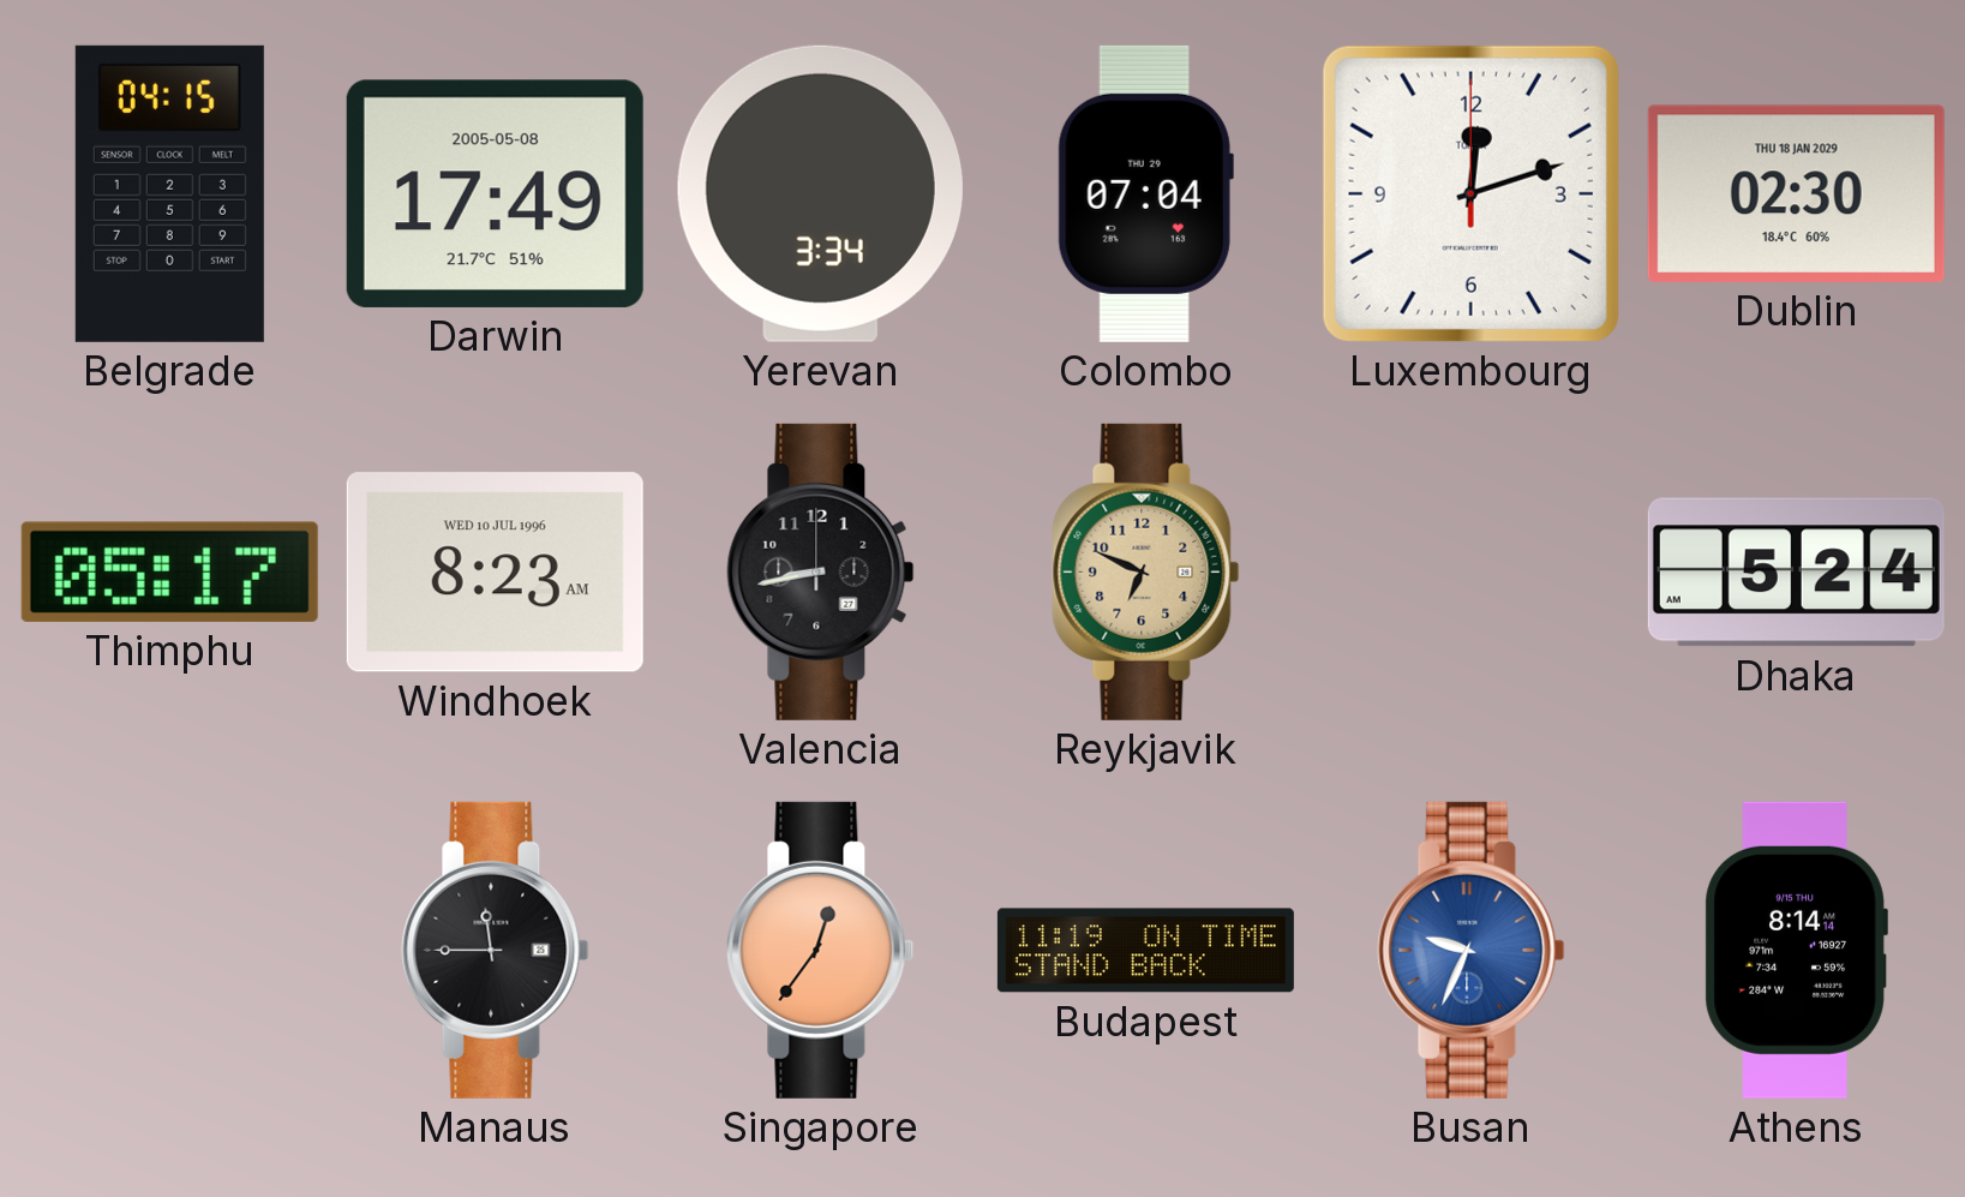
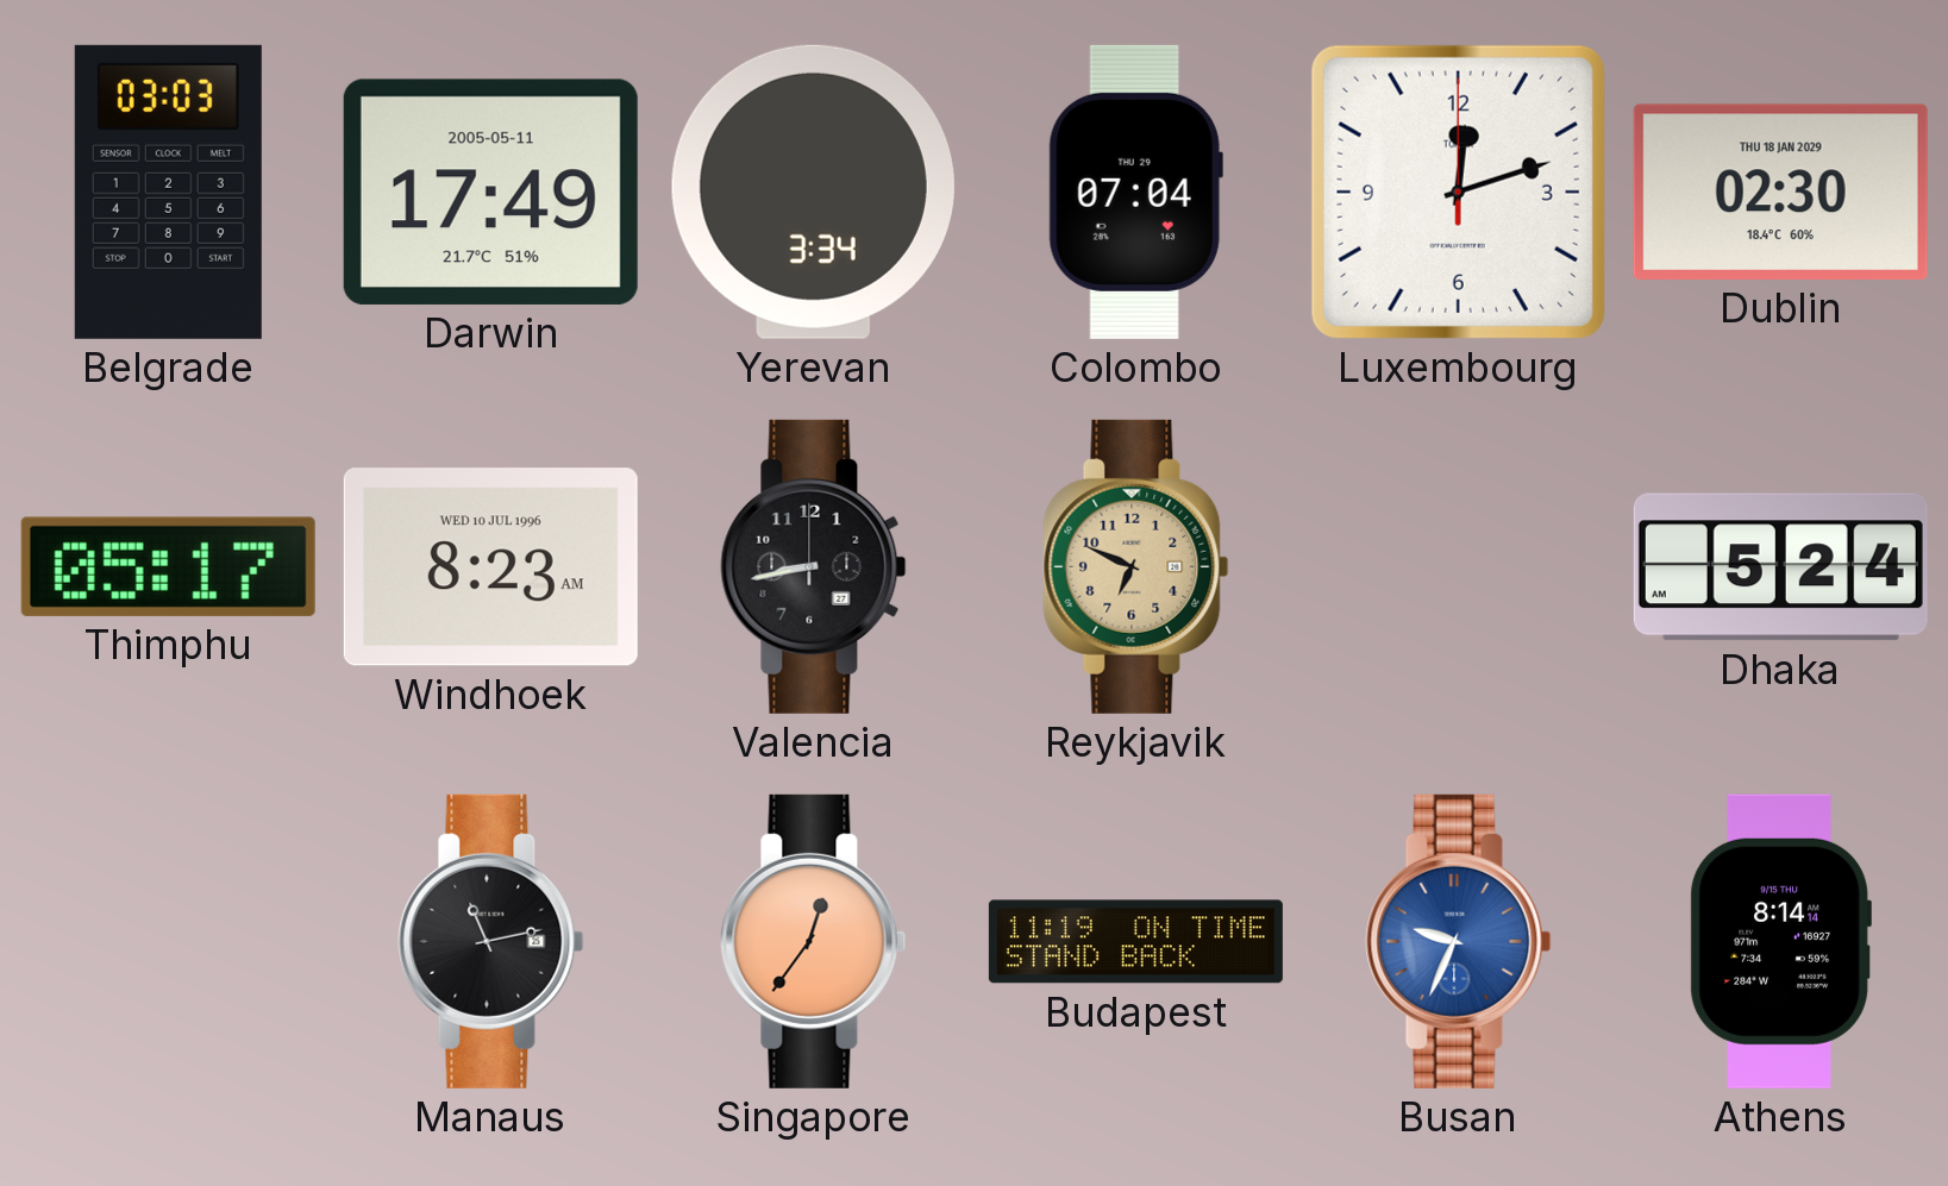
Belgrade: 04:15 -> 03:03 (168, 192)
Darwin date: 2005-05-08 -> 2005-05-11 (490, 192)
Manaus: 11:45 -> 11:13 (491, 941)
